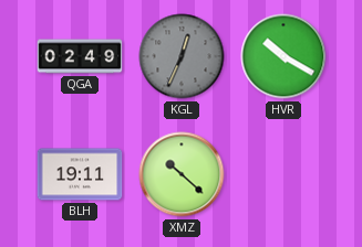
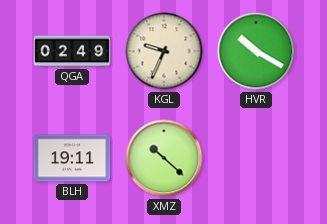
KGL: 12:34 -> 9:34 (164, 51)
KGL dial: grey -> cream (164, 51)
